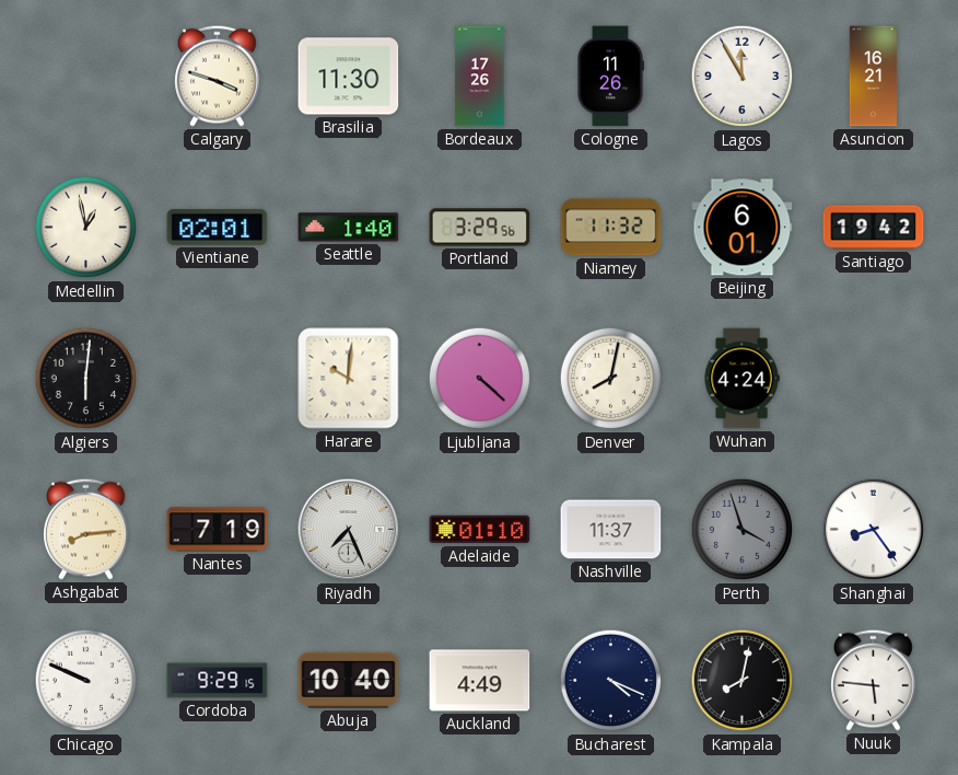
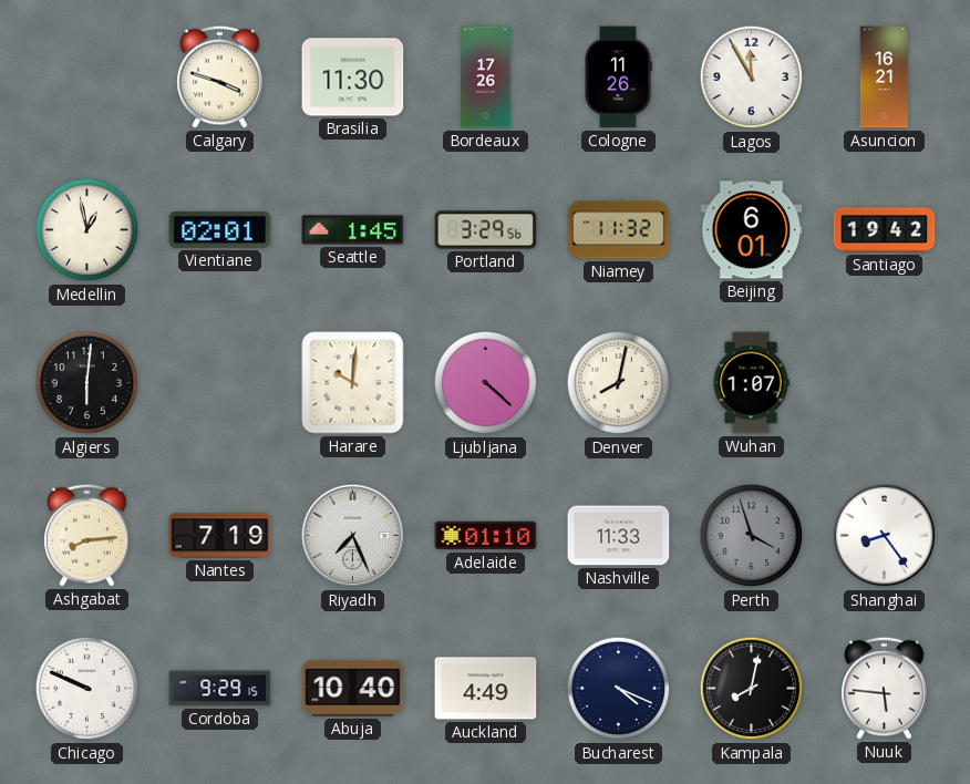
Seattle: 1:40 -> 1:45 (353, 230)
Wuhan: 4:24 -> 1:07 (751, 383)
Nashville: 11:37 -> 11:33 (619, 536)
